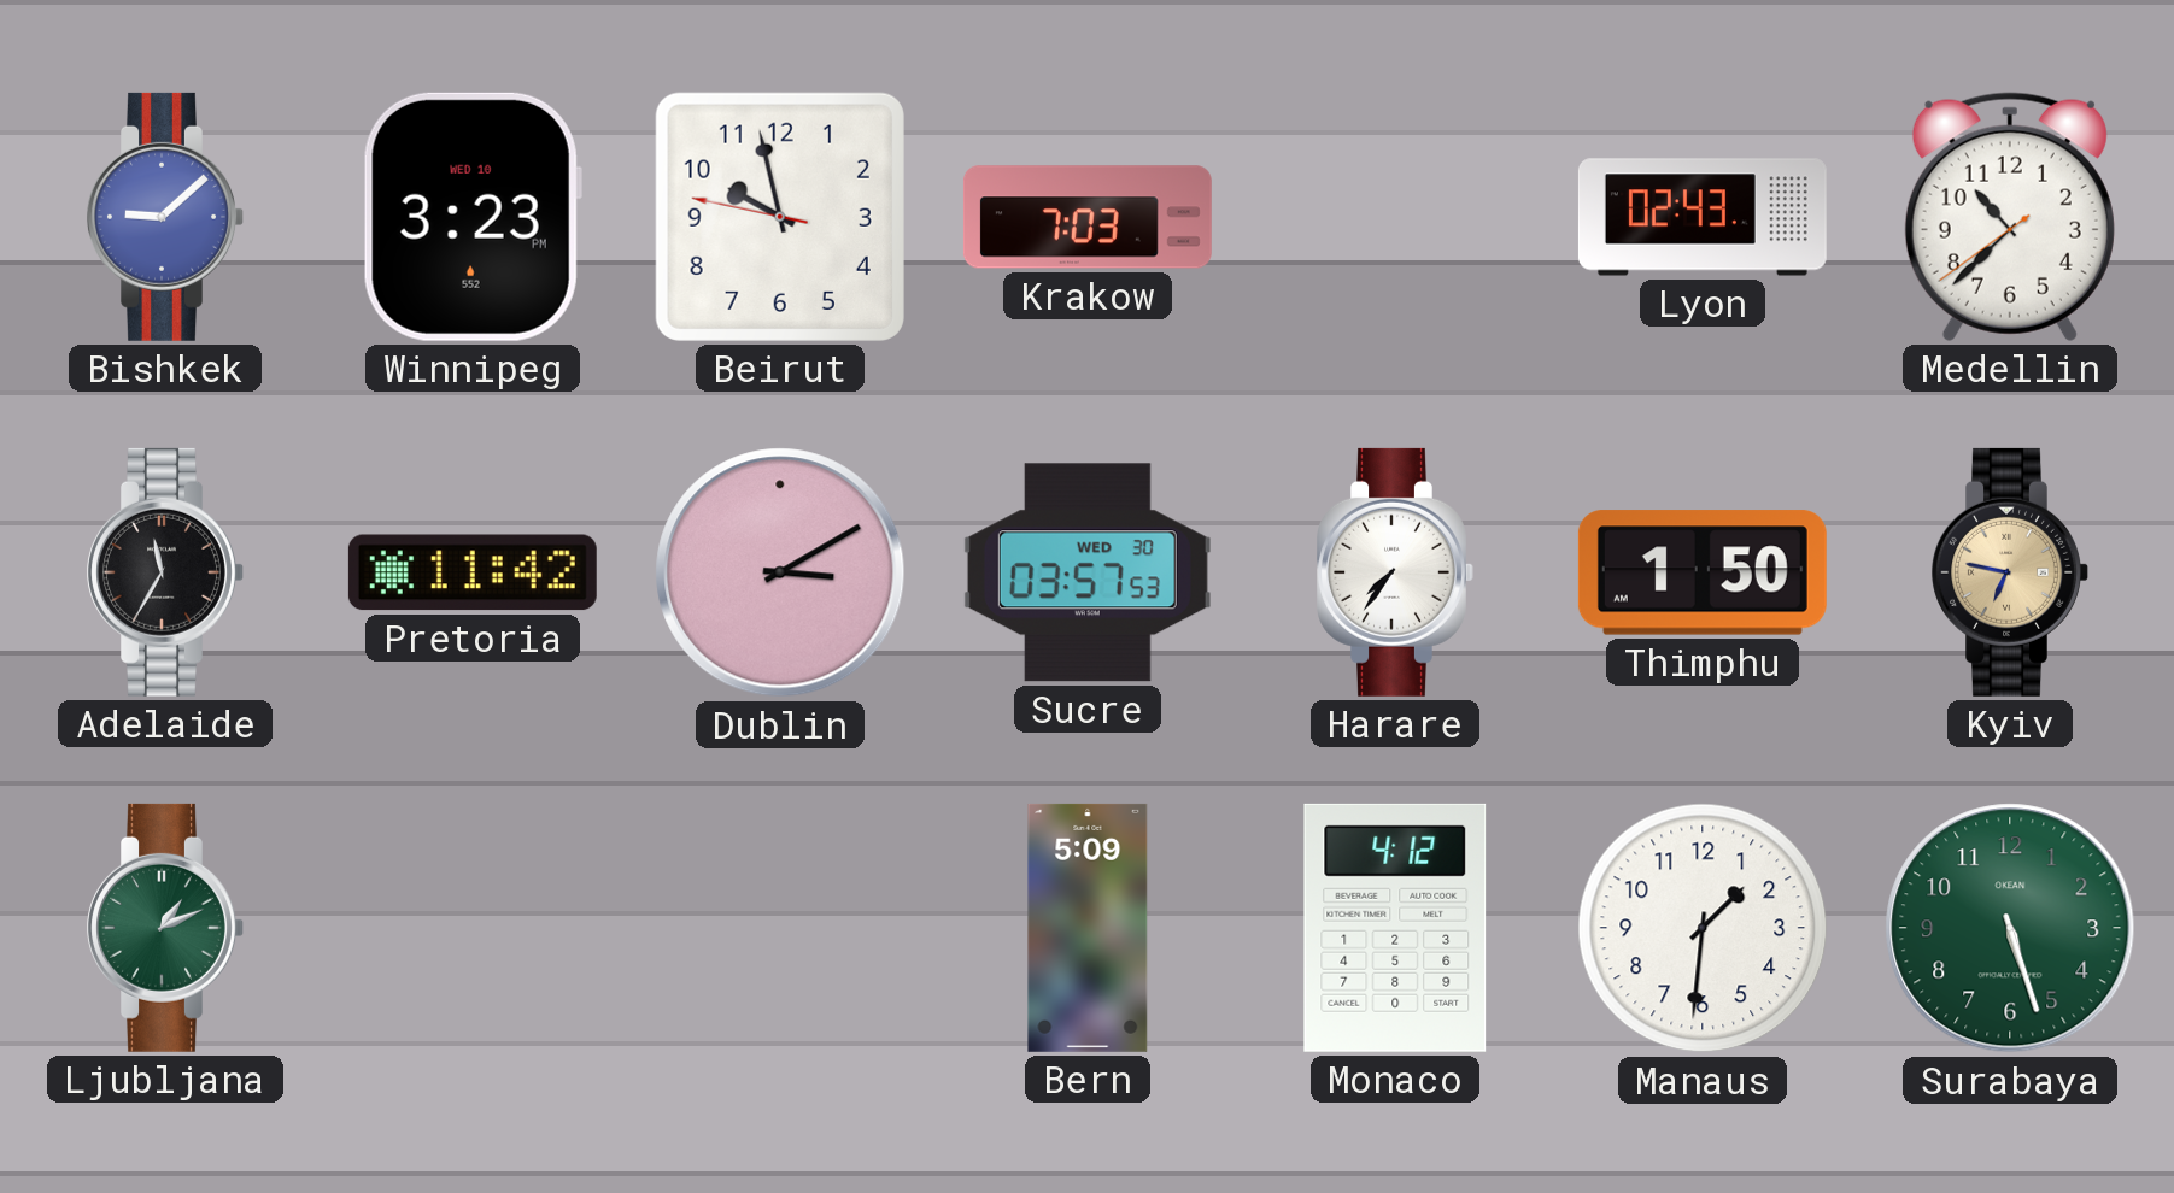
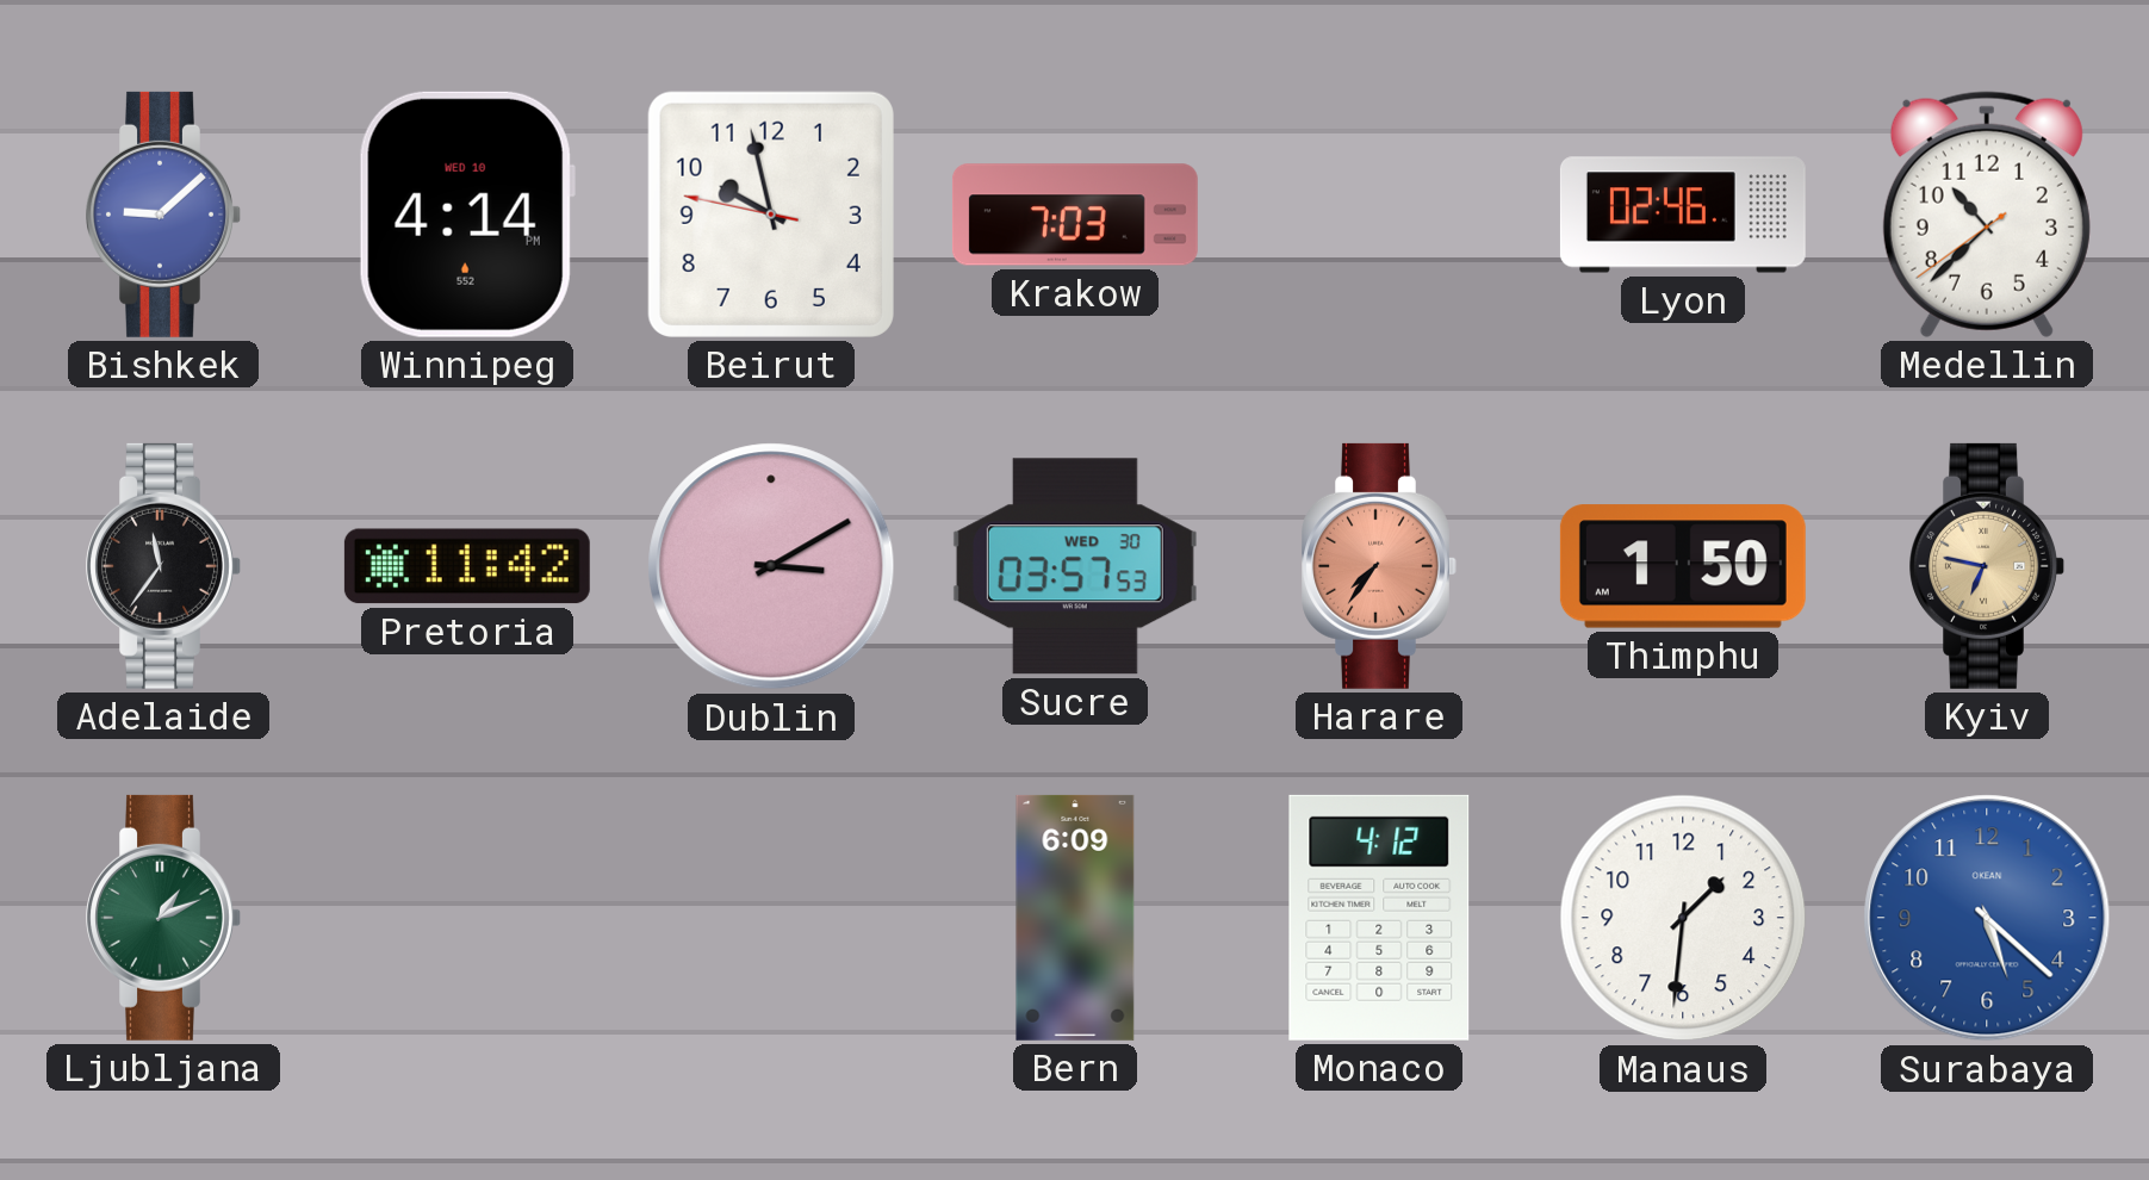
Winnipeg: 3:23 -> 4:14 (467, 215)
Lyon: 02:43 -> 02:46 (1683, 215)
Adelaide: 11:35 -> 11:36 (163, 566)
Harare dial: white -> salmon (1379, 566)
Bern: 5:09 -> 6:09 (1075, 918)
Surabaya: 5:27 -> 5:22 (1987, 918)
Surabaya dial: green -> blue (1987, 918)
